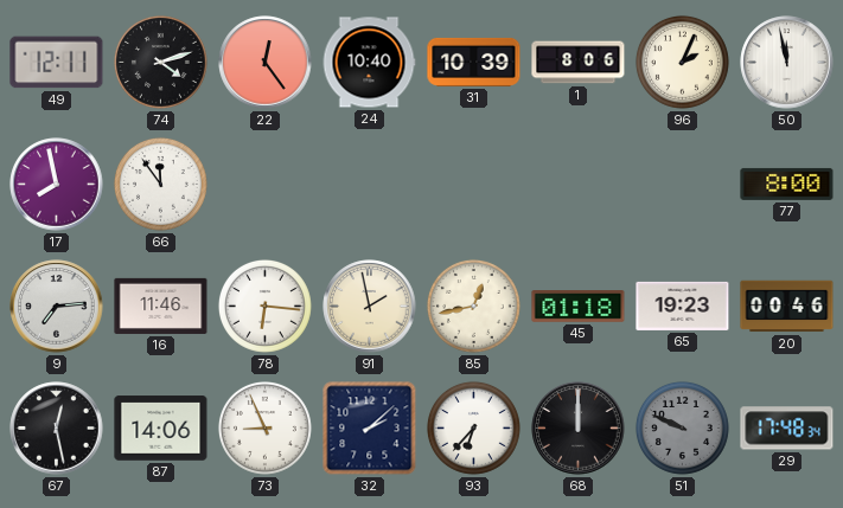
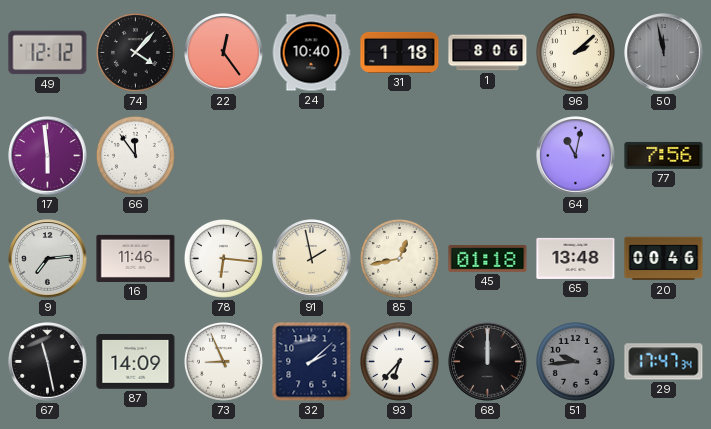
49: 12:11 -> 12:12 (48, 53)
74: 4:12 -> 4:07 (135, 52)
31: 10:39 -> 1:18 (400, 52)
96: 2:04 -> 2:08 (575, 52)
50 dial: white -> grey (664, 53)
17: 7:58 -> 5:59 (48, 156)
64: none -> 11:02 (576, 156)
77: 8:00 -> 7:56 (664, 155)
65: 19:23 -> 13:48 (576, 258)
67: 12:28 -> 11:28 (48, 362)
87: 14:06 -> 14:09 (136, 362)
51: 9:49 -> 9:44 (575, 361)
29: 17:48 -> 17:47 (664, 362)
